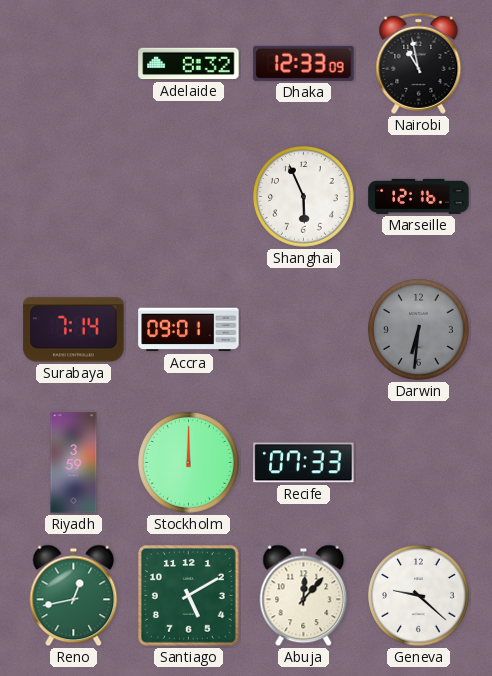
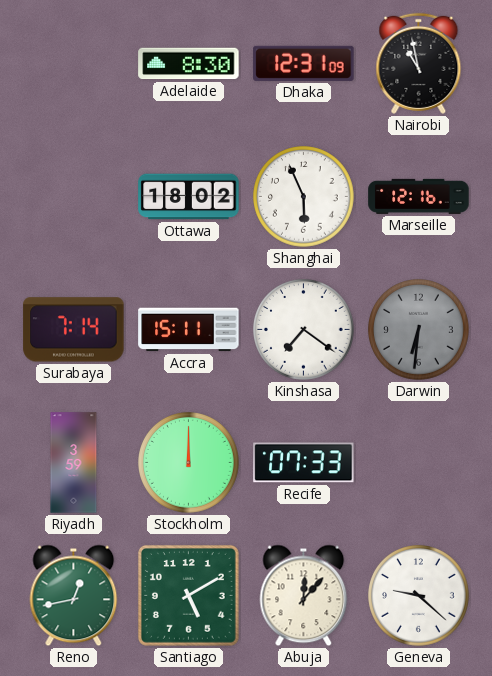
Adelaide: 8:32 -> 8:30 (189, 64)
Dhaka: 12:33 -> 12:31 (304, 63)
Ottawa: none -> 18:02 (189, 197)
Accra: 09:01 -> 15:11 (189, 330)
Kinshasa: none -> 7:21 (304, 330)
